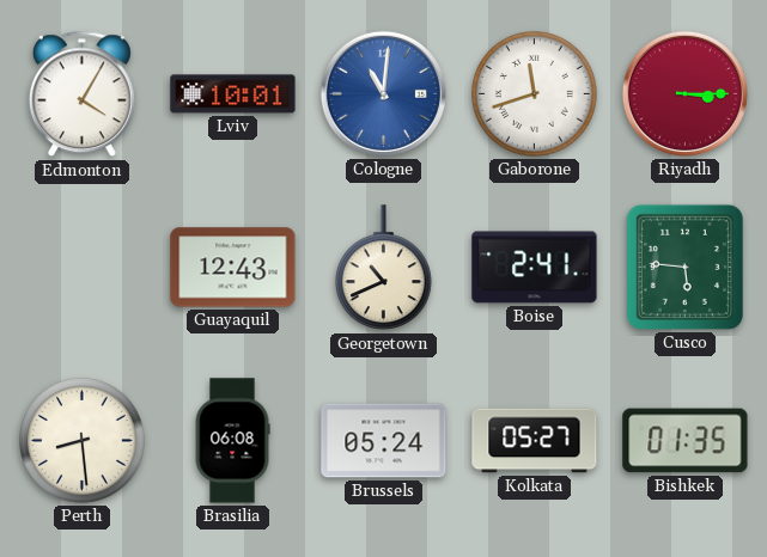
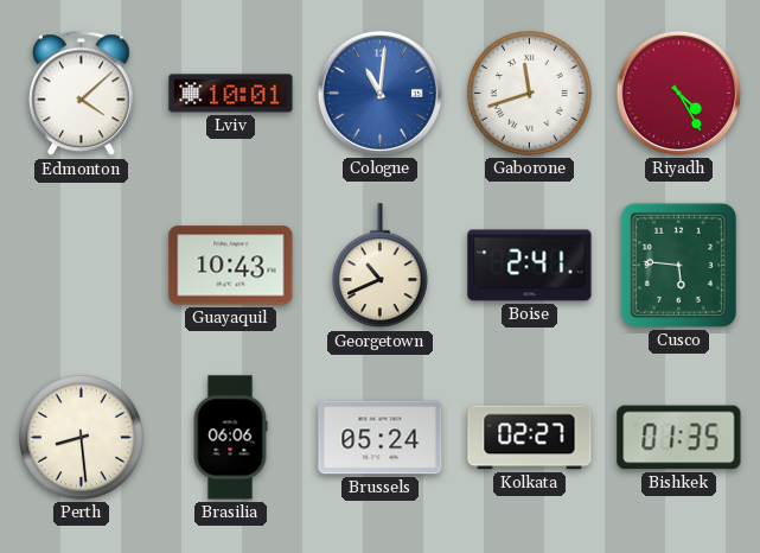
Edmonton: 4:05 -> 4:08 (81, 94)
Riyadh: 3:15 -> 4:25 (678, 93)
Guayaquil: 12:43 -> 10:43 (231, 266)
Brasilia: 06:08 -> 06:06 (230, 438)
Kolkata: 05:27 -> 02:27 (530, 438)
